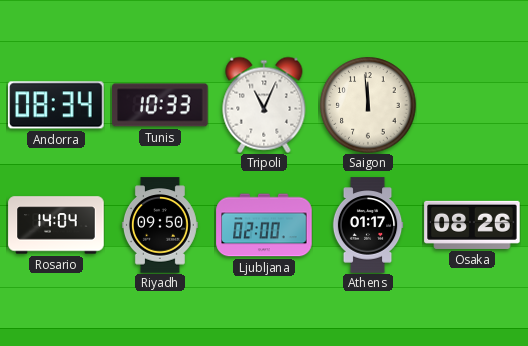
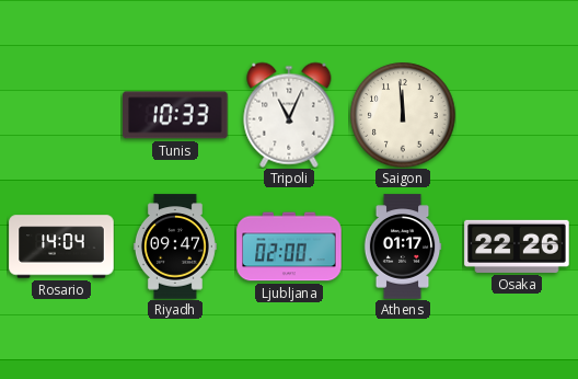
Andorra: 08:34 -> none (56, 105)
Riyadh: 09:50 -> 09:47 (175, 246)
Osaka: 08:26 -> 22:26 (517, 246)
